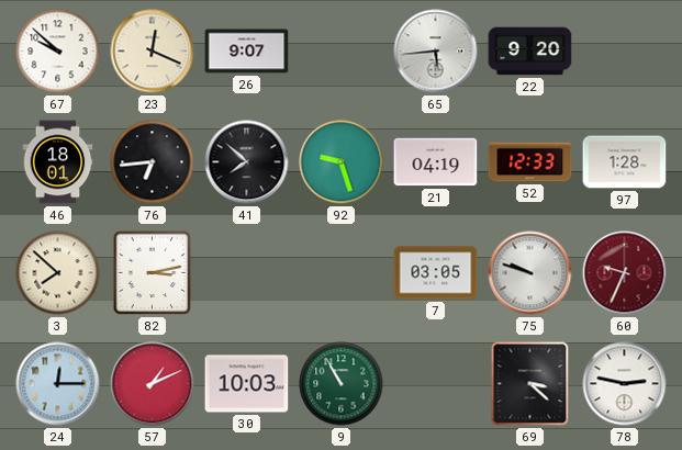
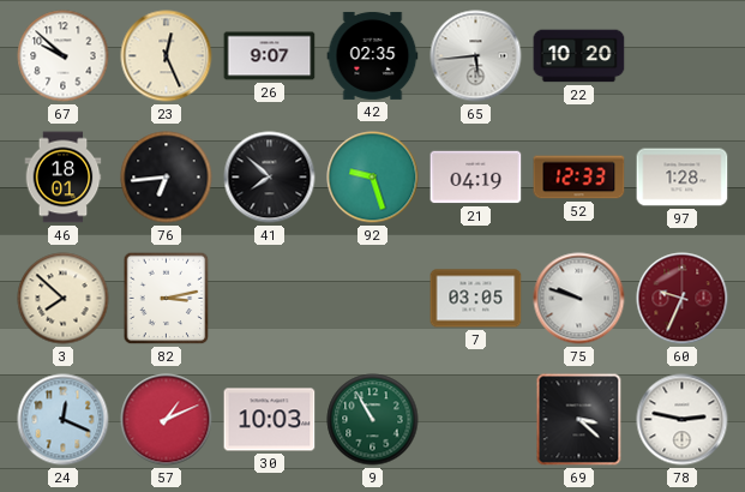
23: 12:19 -> 12:26 (167, 56)
42: none -> 02:35 (373, 55)
22: 9:20 -> 10:20 (579, 56)
24: 12:15 -> 12:19 (64, 420)
